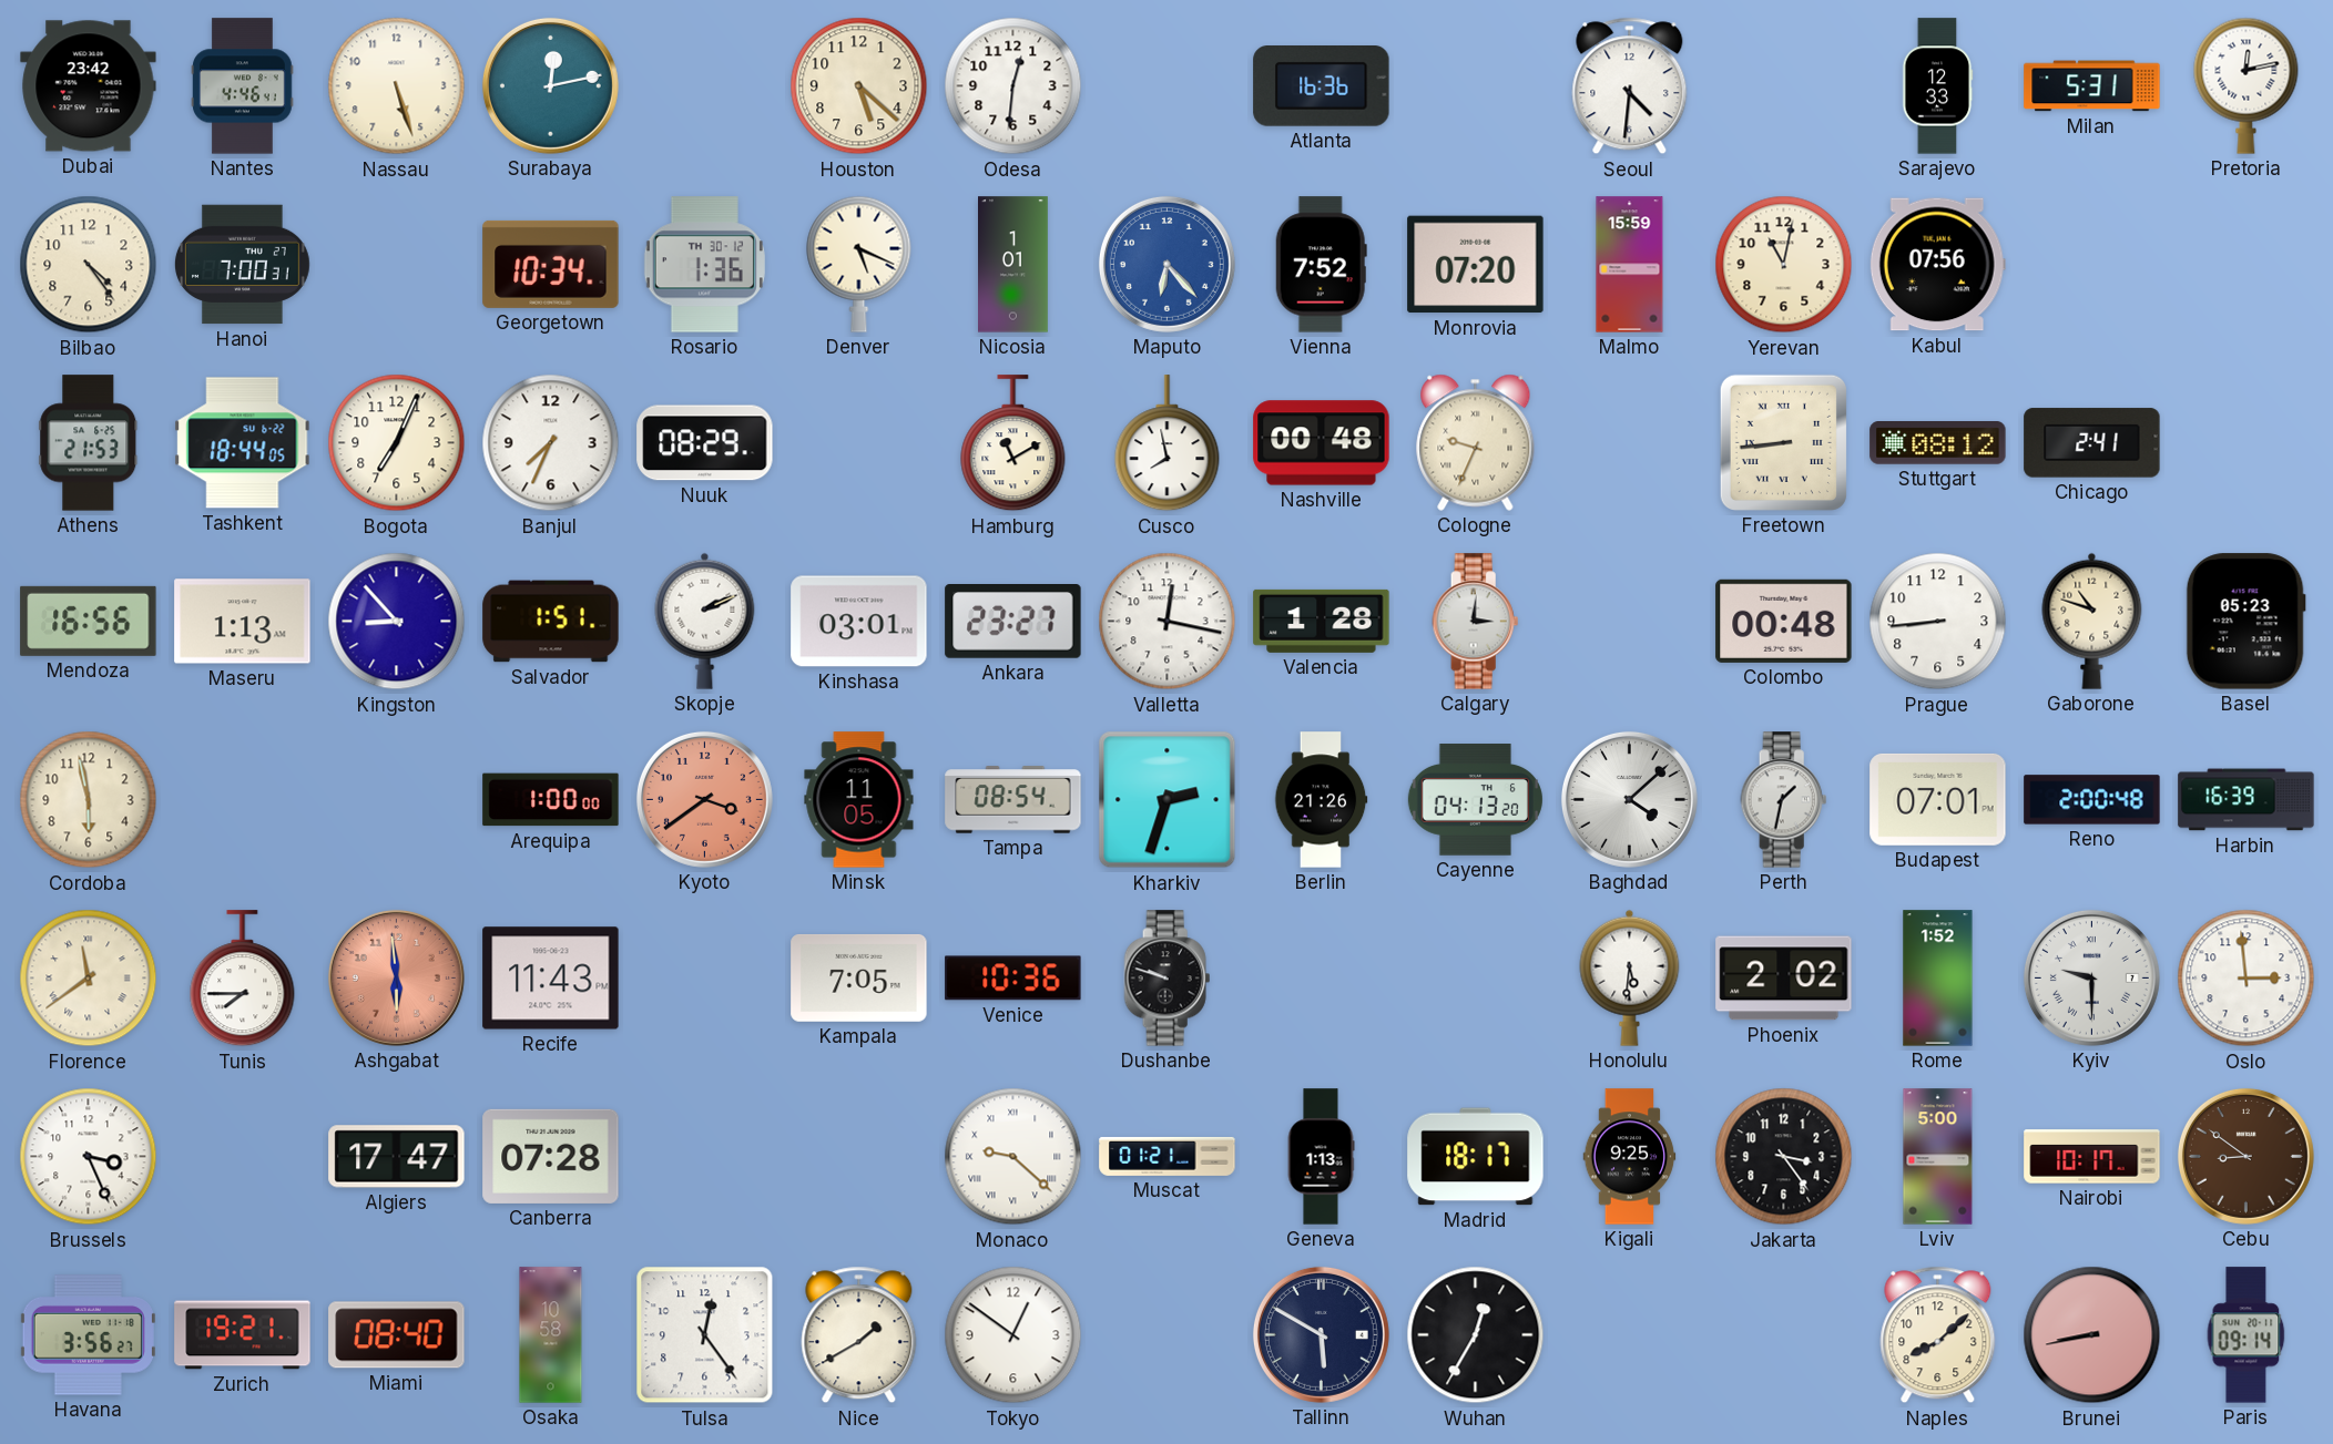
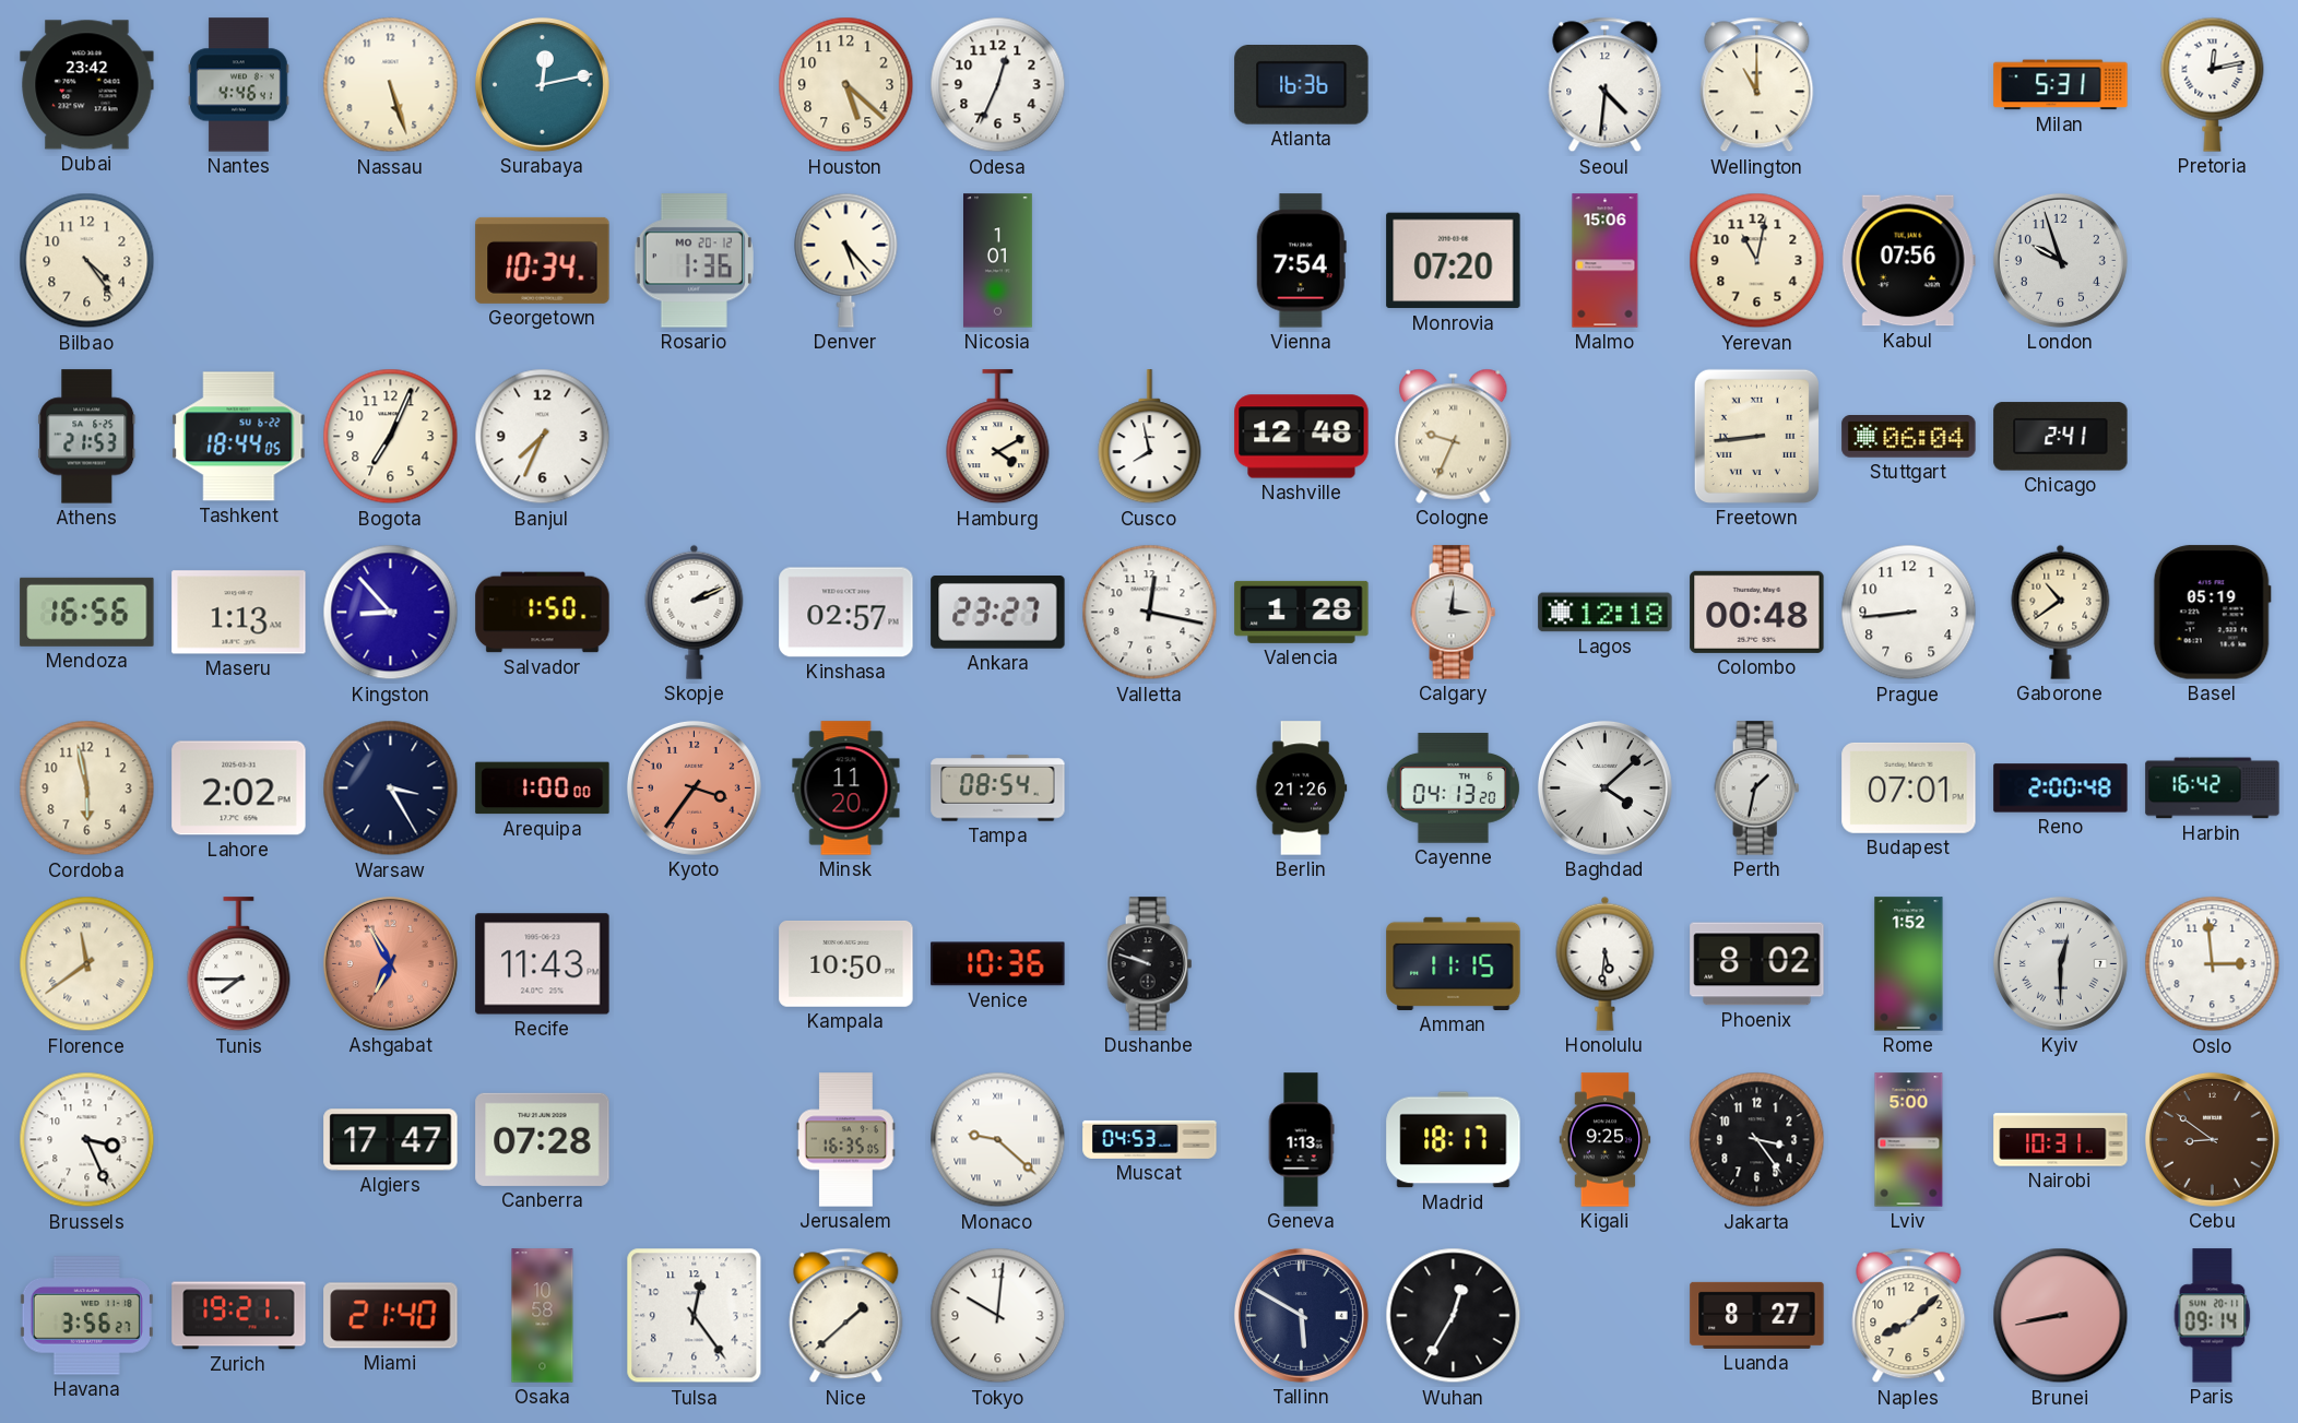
Odesa: 12:31 -> 12:34 (998, 85)
Wellington: none -> 11:00 (1757, 85)
Sarajevo: 12:33 -> none (1937, 86)
Hanoi: 7:00 -> none (242, 265)
Rosario date: TH 30-12 -> MO 20-12 (694, 261)
Denver: 5:19 -> 5:23 (846, 260)
Maputo: 6:23 -> none (1166, 264)
Vienna: 7:52 -> 7:54 (1301, 261)
Malmo: 15:59 -> 15:06 (1606, 261)
London: none -> 9:57 (2060, 260)
Nuuk: 08:29 -> none (705, 443)
Hamburg: 11:10 -> 4:10 (998, 437)
Nashville: 00:48 -> 12:48 (1302, 437)
Stuttgart: 08:12 -> 06:04 (1909, 437)
Salvador: 1:51 -> 1:50 (543, 613)
Kinshasa: 03:01 -> 02:57 (846, 613)
Lagos: none -> 12:18 (1606, 613)
Gaborone: 10:48 -> 10:39 (2061, 612)
Basel: 05:23 -> 05:19 (2212, 613)
Lahore: none -> 2:02 (239, 788)
Warsaw: none -> 3:25 (391, 788)
Kyoto: 3:39 -> 3:36 (694, 787)
Minsk: 11:05 -> 11:20 (846, 788)
Kharkiv: 2:33 -> none (1168, 800)
Harbin: 16:39 -> 16:42 (2213, 788)
Ashgabat: 5:59 -> 6:55 (390, 963)
Kampala: 7:05 -> 10:50 (846, 963)
Amman: none -> 11:15 (1454, 963)
Phoenix: 2:02 -> 8:02 (1757, 964)
Kyiv: 9:30 -> 12:30 (2060, 963)
Jerusalem: none -> 16:35 (846, 1140)
Muscat: 01:21 -> 04:53 (1150, 1139)
Nairobi: 10:17 -> 10:31 (2061, 1140)
Miami: 08:40 -> 21:40 (391, 1316)
Nice: 1:40 -> 1:38 (846, 1316)
Tokyo: 12:51 -> 10:01 (998, 1316)
Luanda: none -> 8:27 (1757, 1315)
